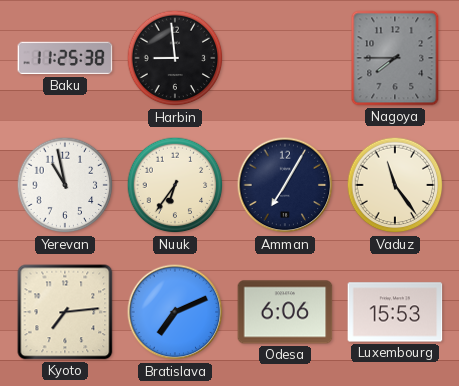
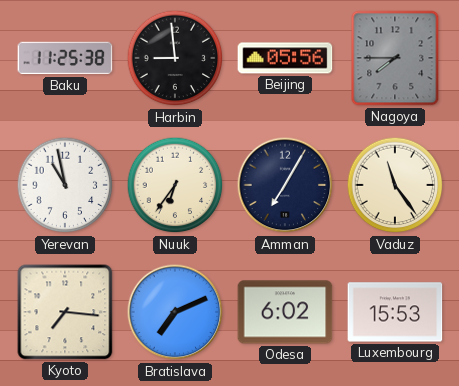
Beijing: none -> 05:56 (285, 58)
Kyoto: 7:14 -> 7:16 (65, 312)
Odesa: 6:06 -> 6:02 (285, 312)
